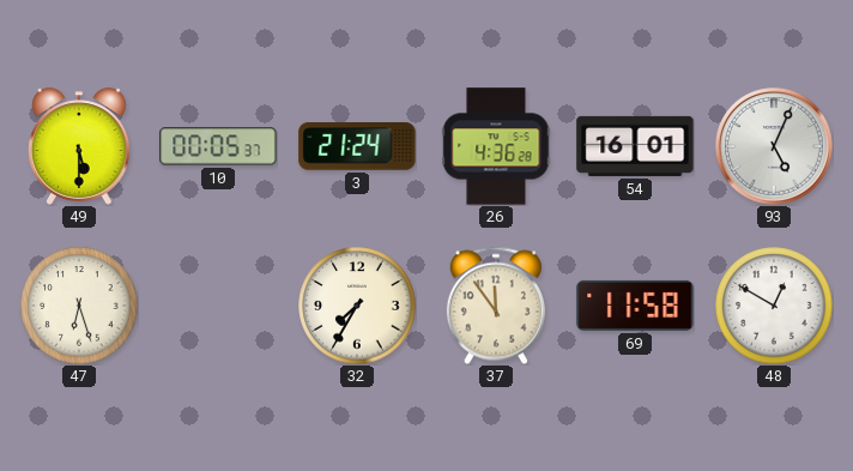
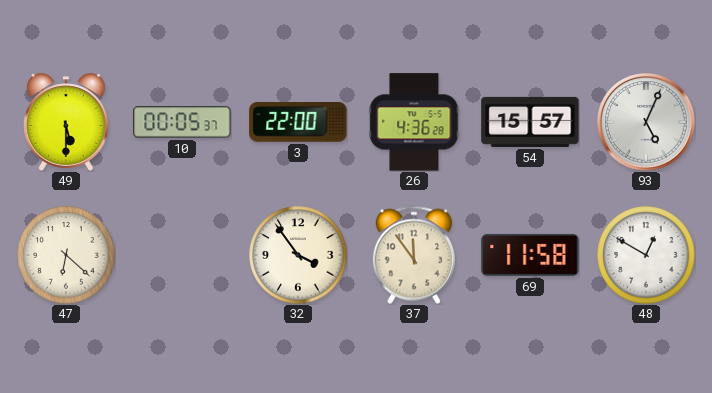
3: 21:24 -> 22:00 (298, 123)
54: 16:01 -> 15:57 (530, 122)
47: 6:27 -> 6:22 (66, 255)
32: 7:35 -> 3:54 (298, 255)
